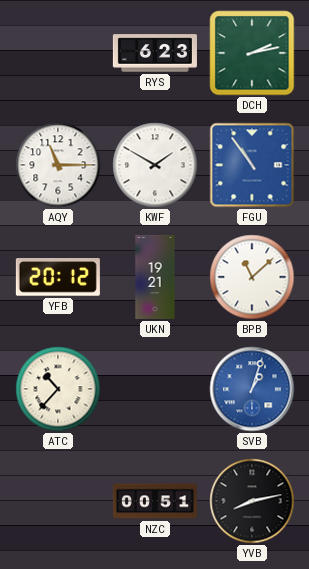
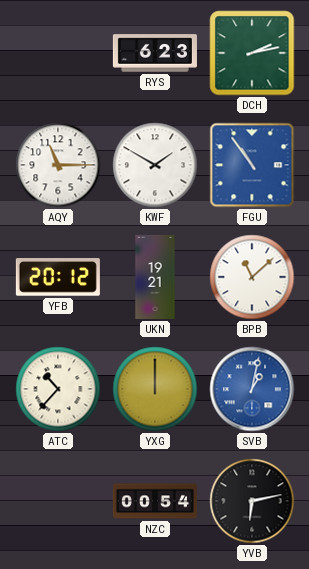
YXG: none -> 12:00 (155, 389)
SVB: 1:03 -> 1:02 (252, 389)
NZC: 00:51 -> 00:54 (155, 501)
YVB: 8:13 -> 6:13 (252, 501)
